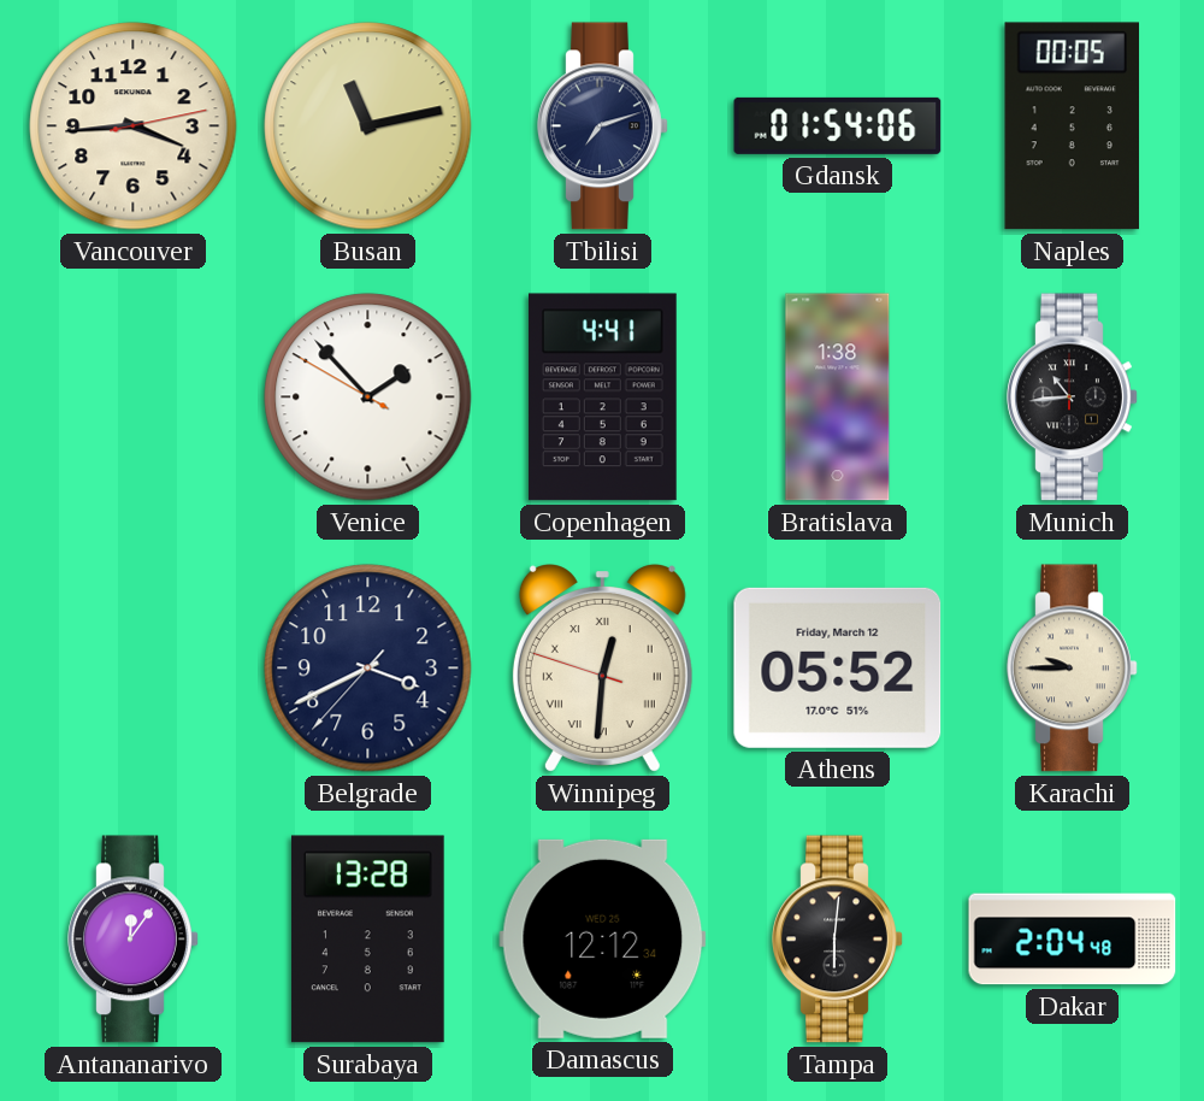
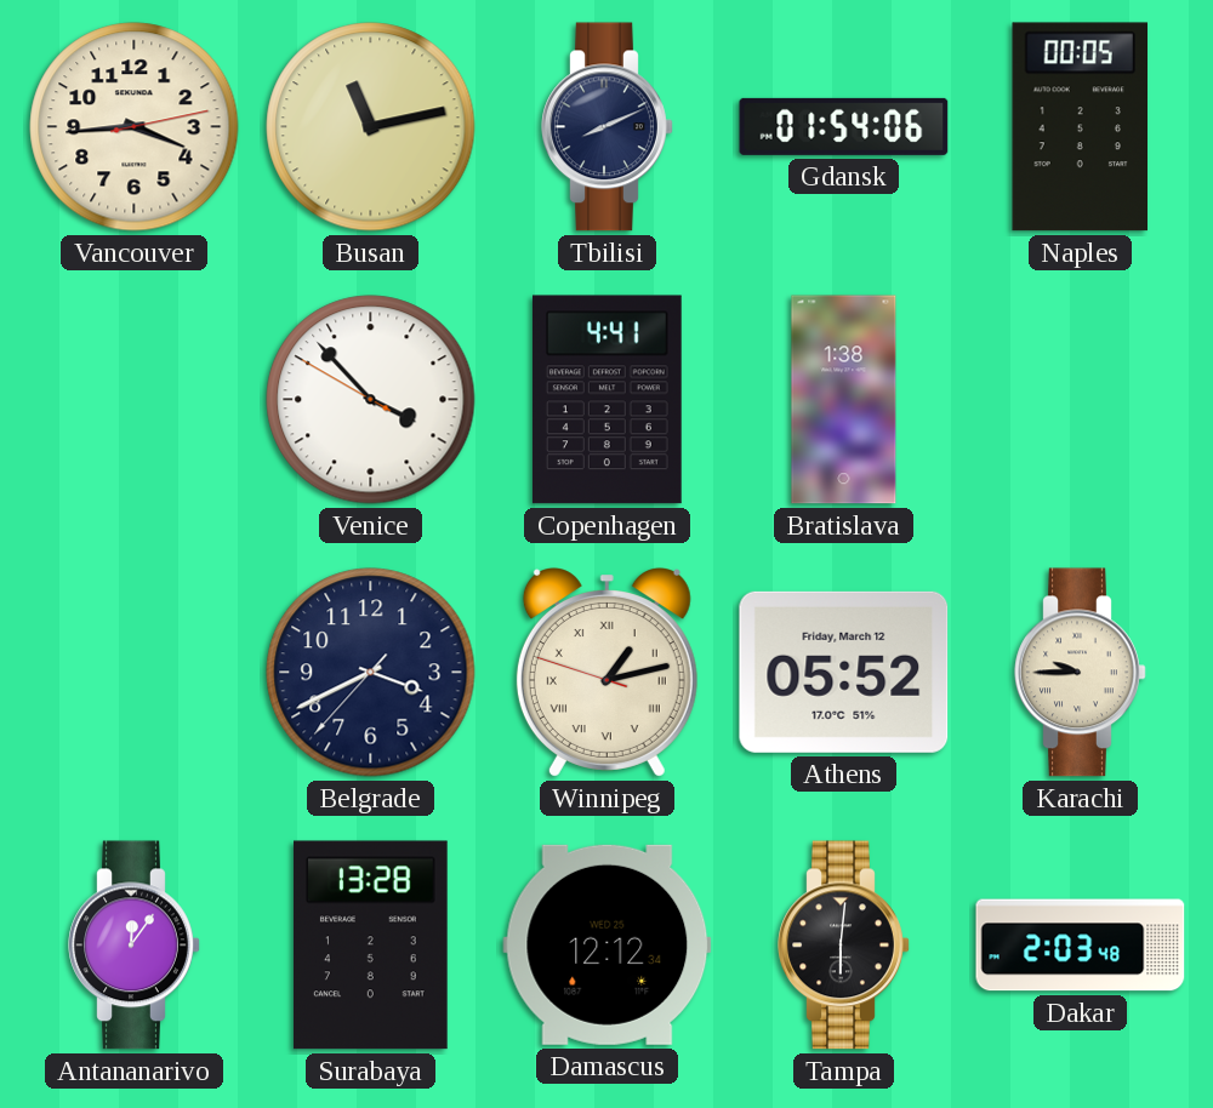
Tbilisi: 7:12 -> 8:11 (608, 127)
Venice: 1:52 -> 3:52 (371, 400)
Munich: 10:44 -> none (1073, 398)
Winnipeg: 12:30 -> 1:12 (606, 673)
Dakar: 2:04 -> 2:03 (1081, 946)
